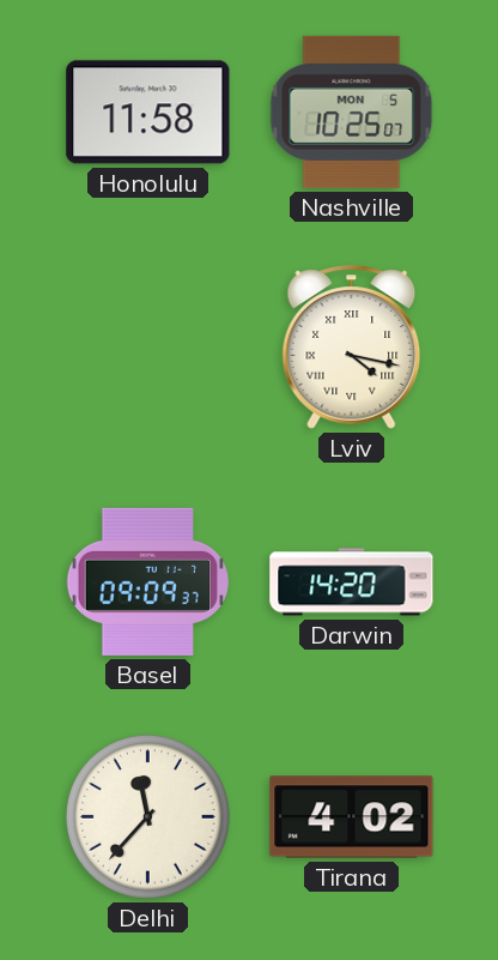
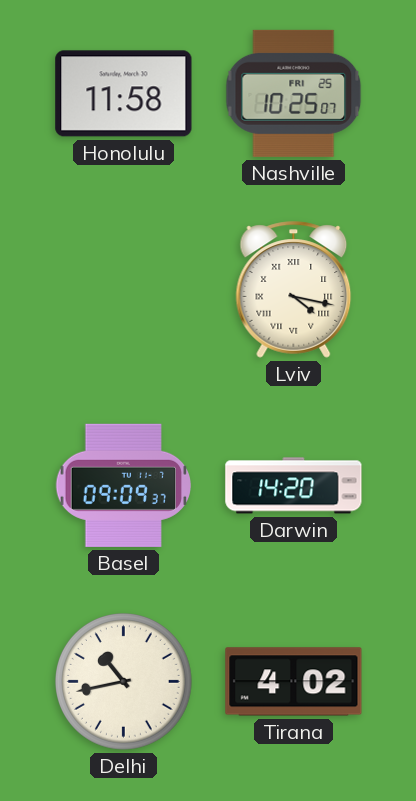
Nashville date: MON 5 -> FRI 25 (294, 93)
Delhi: 11:37 -> 10:43 (124, 682)
